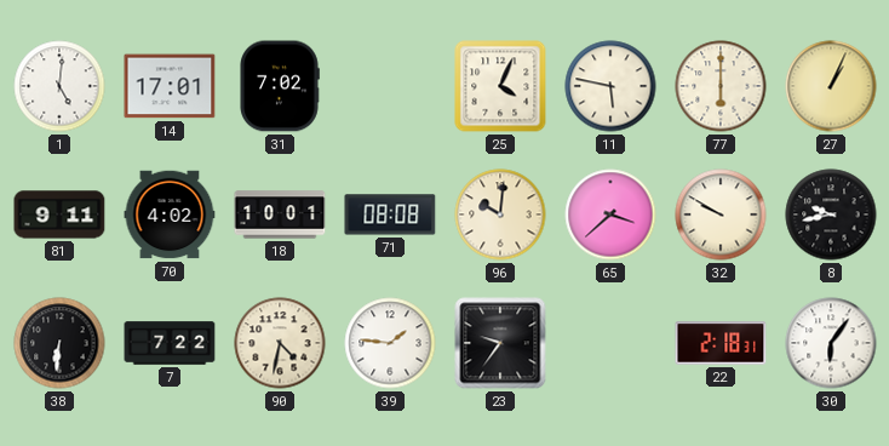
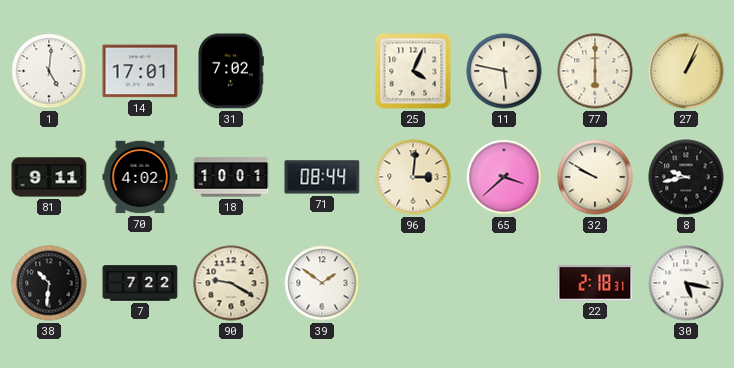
71: 08:08 -> 08:44 (322, 177)
96: 10:01 -> 3:01 (413, 177)
38: 6:31 -> 10:31 (49, 283)
90: 4:32 -> 9:20 (231, 283)
39: 1:46 -> 1:51 (322, 283)
23: 9:36 -> none (500, 343)
30: 6:06 -> 5:17 (686, 283)
